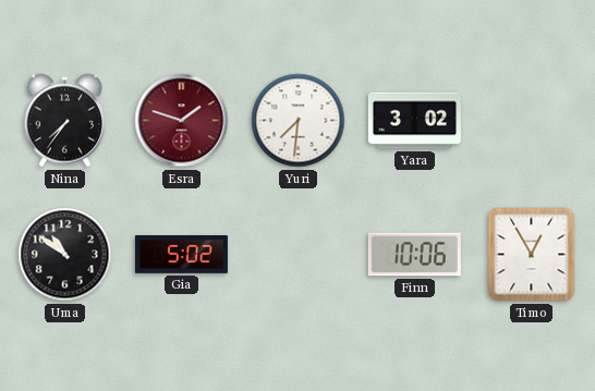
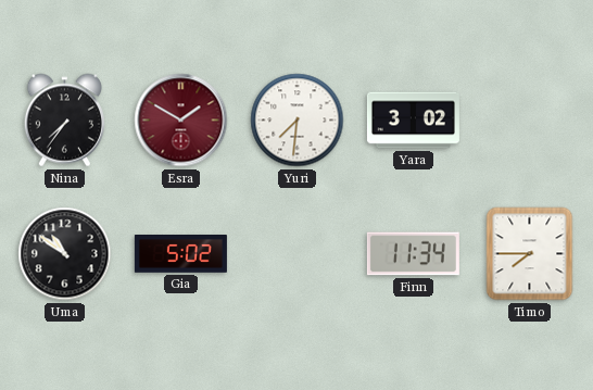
Esra: 1:48 -> 1:50 (181, 121)
Finn: 10:06 -> 11:34 (413, 254)
Timo: 12:55 -> 7:45 (530, 254)
